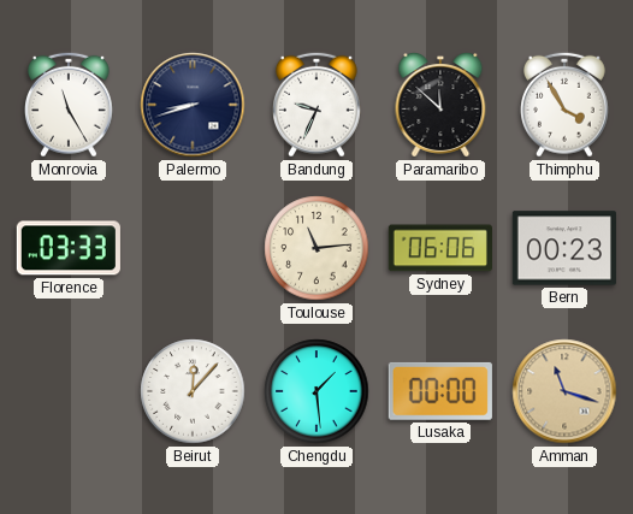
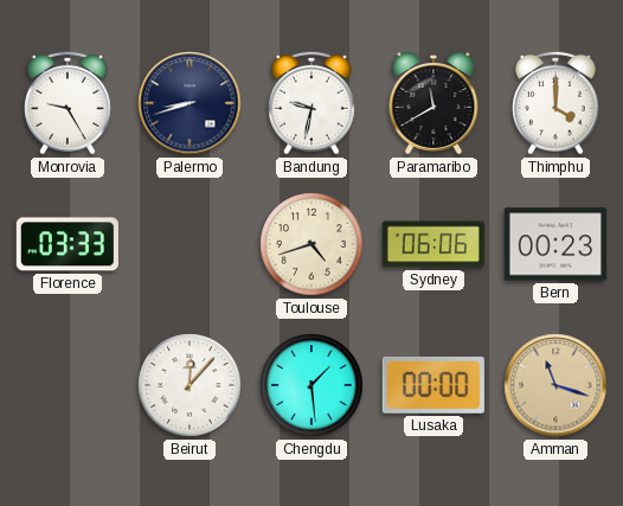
Monrovia: 11:25 -> 9:25 (69, 103)
Bandung: 9:34 -> 9:32 (313, 103)
Paramaribo: 11:52 -> 11:40 (433, 103)
Thimphu: 3:55 -> 4:00 (557, 103)
Toulouse: 11:14 -> 4:42 (311, 244)
